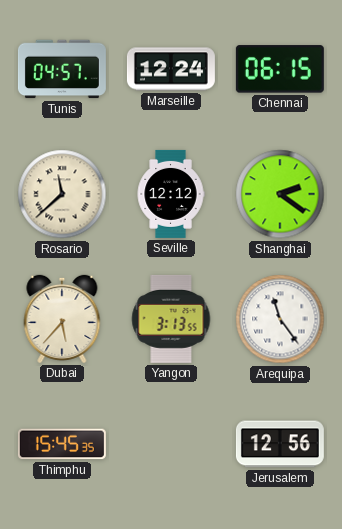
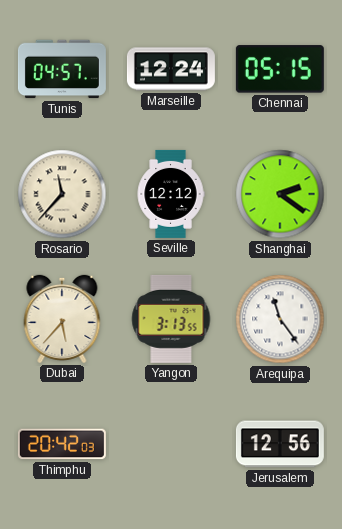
Chennai: 06:15 -> 05:15 (280, 69)
Rosario: 11:38 -> 11:37 (62, 194)
Thimphu: 15:45 -> 20:42 (62, 444)
